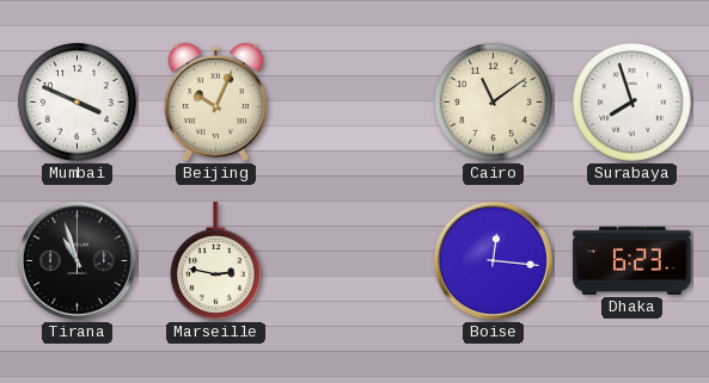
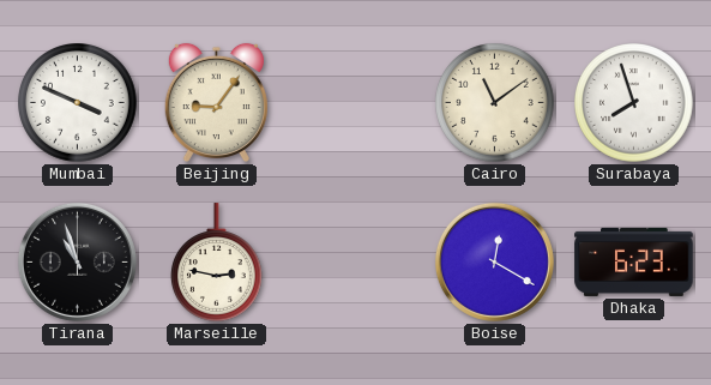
Beijing: 10:04 -> 9:06 (216, 103)
Boise: 12:16 -> 12:20 (494, 261)
